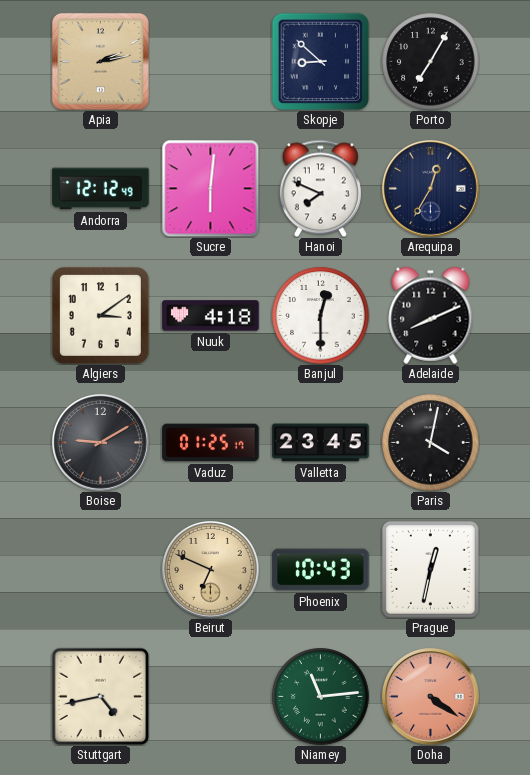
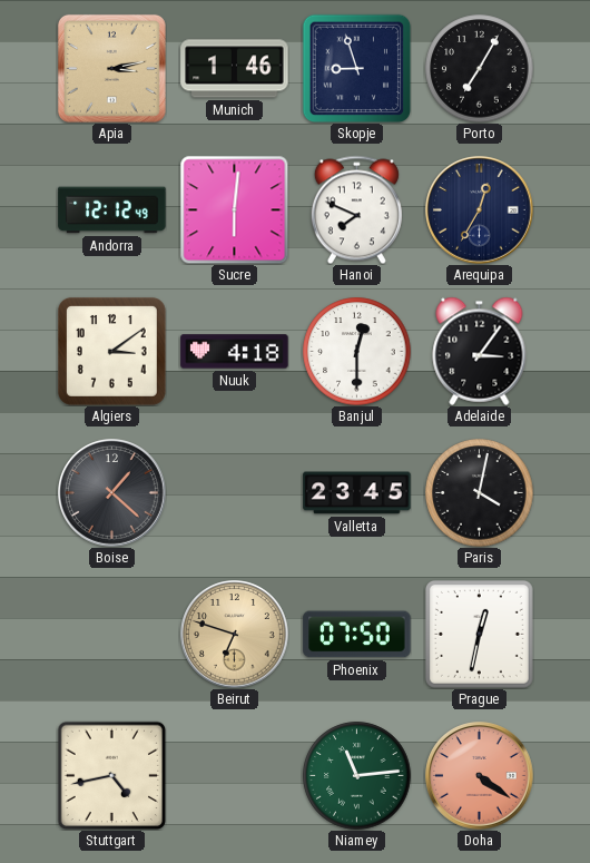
Apia: 2:13 -> 3:13 (111, 68)
Munich: none -> 1:46 (235, 69)
Skopje: 8:52 -> 8:57 (356, 68)
Adelaide: 8:11 -> 3:06 (480, 351)
Boise: 9:10 -> 1:22 (112, 493)
Vaduz: 01:25 -> none (211, 443)
Beirut: 6:49 -> 6:48 (235, 635)
Phoenix: 10:43 -> 07:50 (357, 635)
